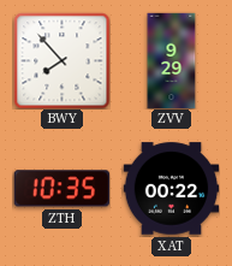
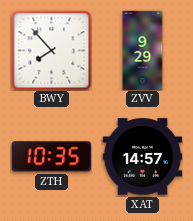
XAT: 00:22 -> 14:57 (142, 157)
